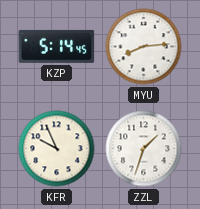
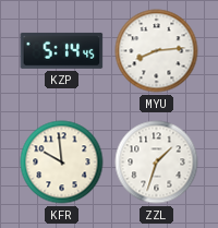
KFR: 9:56 -> 9:59 (62, 163)
